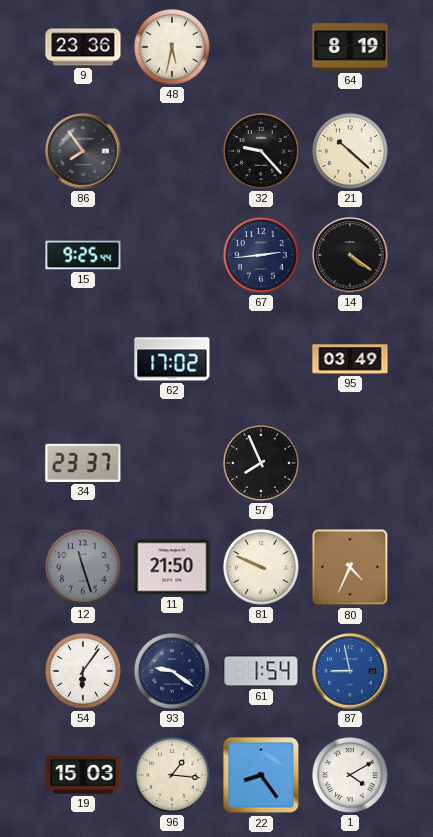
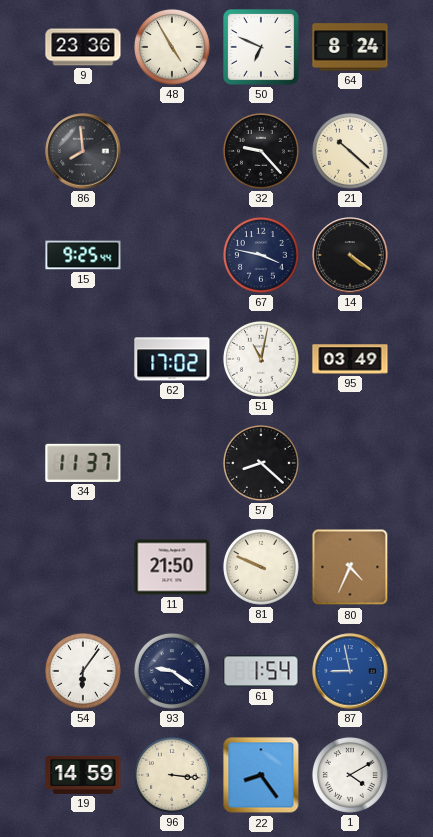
48: 5:32 -> 4:55 (172, 47)
50: none -> 6:49 (262, 48)
64: 8:19 -> 8:24 (350, 47)
86: 7:54 -> 7:59 (83, 151)
67: 2:44 -> 3:47 (261, 255)
51: none -> 11:02 (261, 359)
34: 23:37 -> 11:37 (83, 463)
57: 7:56 -> 8:22 (261, 463)
12: 11:27 -> none (83, 567)
19: 15:03 -> 14:59 (83, 775)
96: 1:16 -> 3:16 (172, 775)
